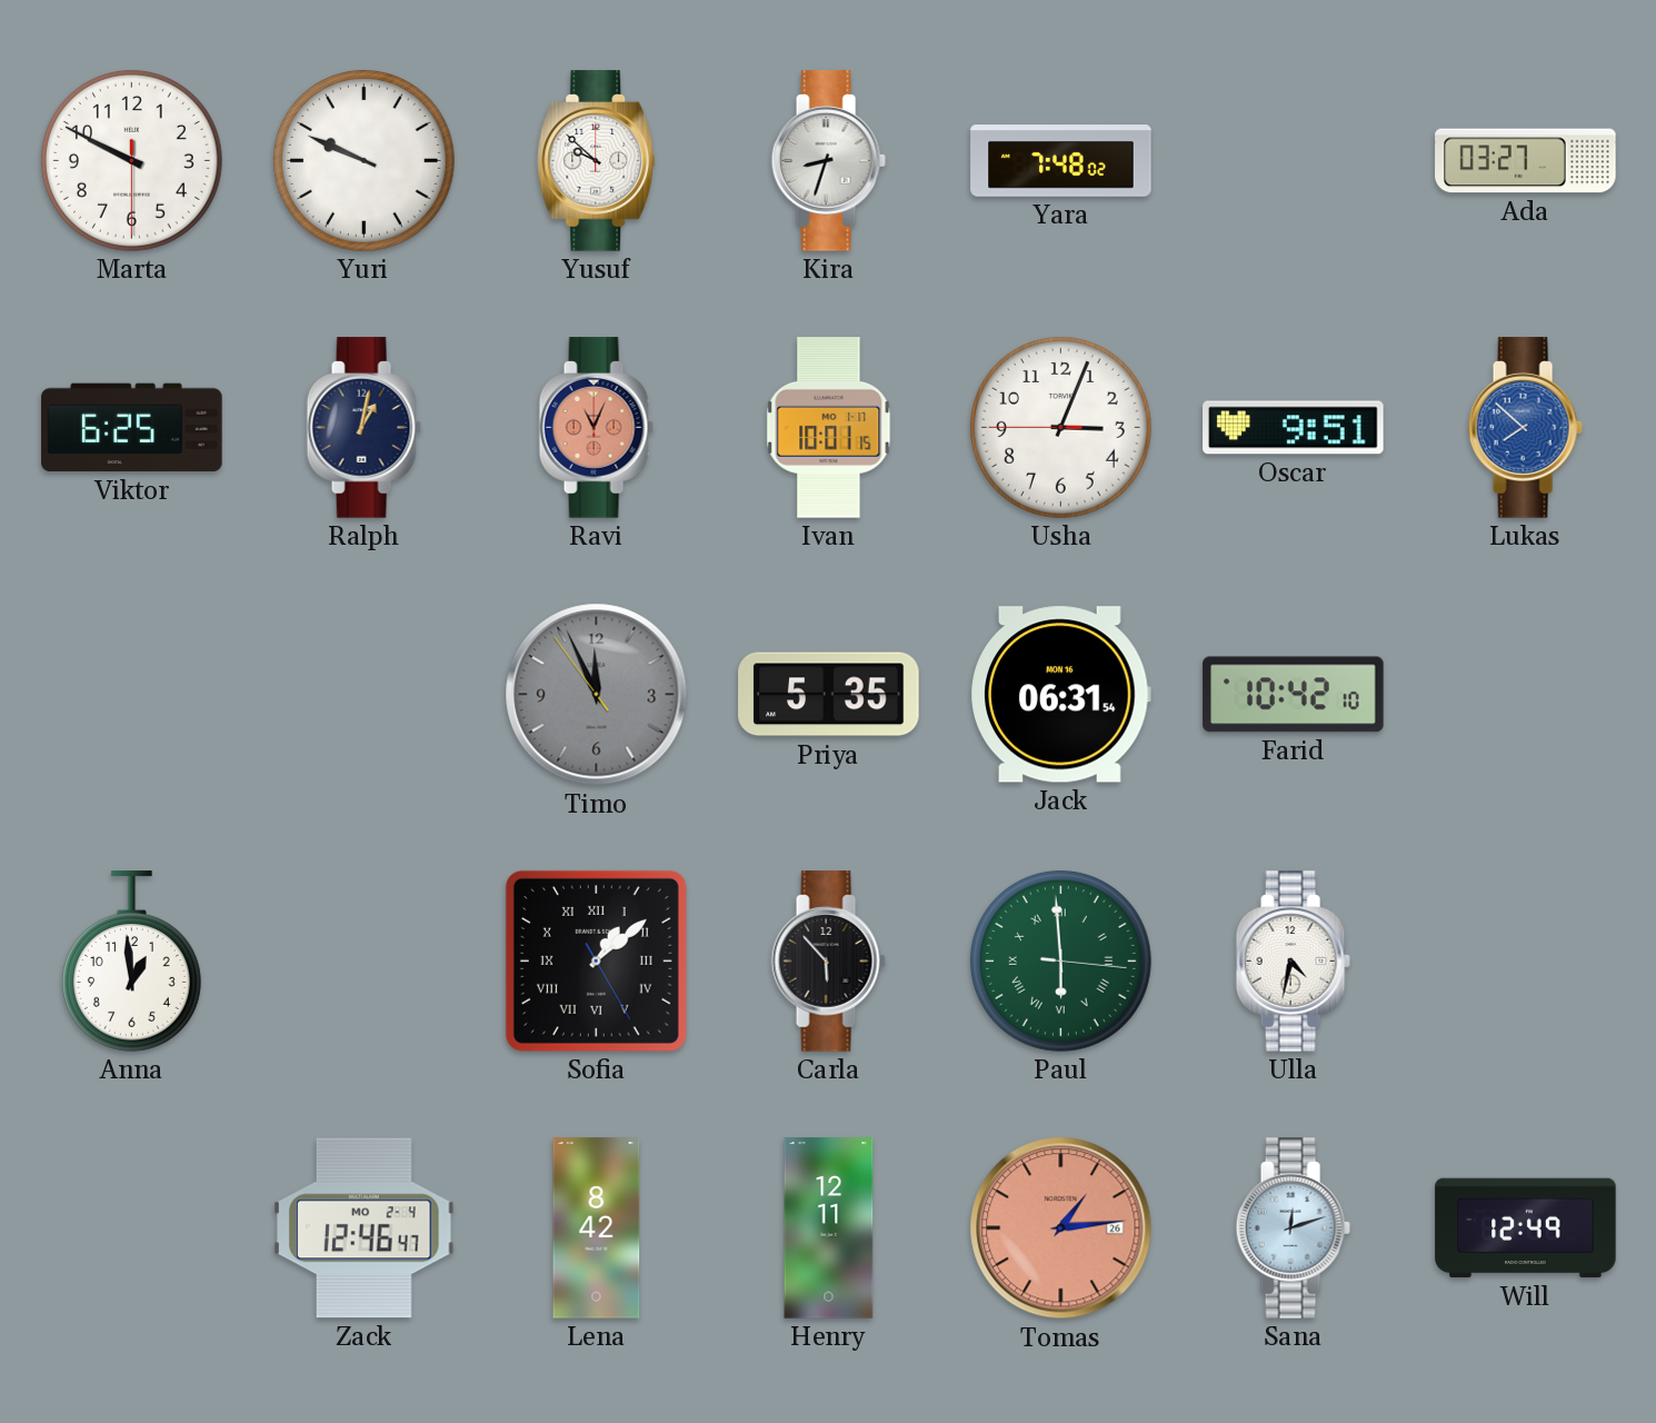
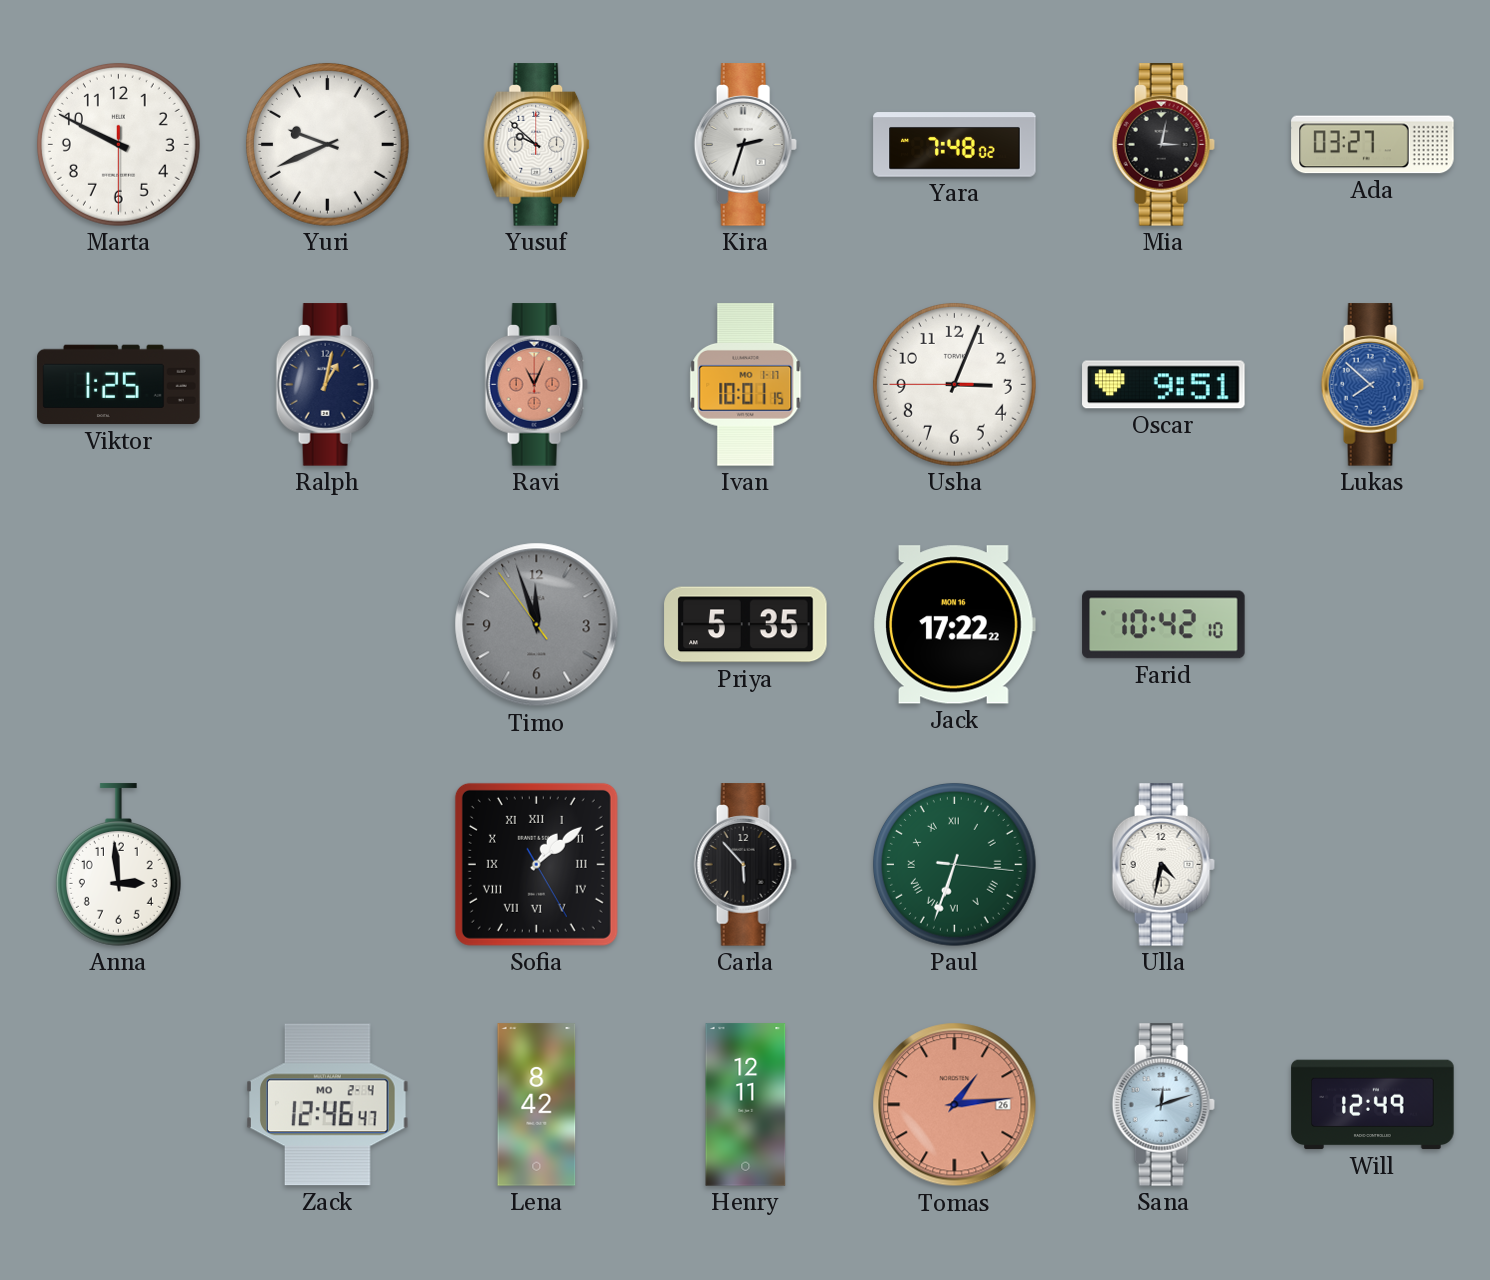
Yuri: 9:49 -> 9:41 (327, 144)
Kira: 8:33 -> 2:33 (745, 145)
Mia: none -> 3:02 (1163, 145)
Viktor: 6:25 -> 1:25 (119, 385)
Timo: 11:55 -> 11:56 (537, 625)
Jack: 06:31 -> 17:22 (954, 625)
Anna: 12:59 -> 2:59 (118, 865)
Paul: 5:59 -> 6:33 (954, 864)
